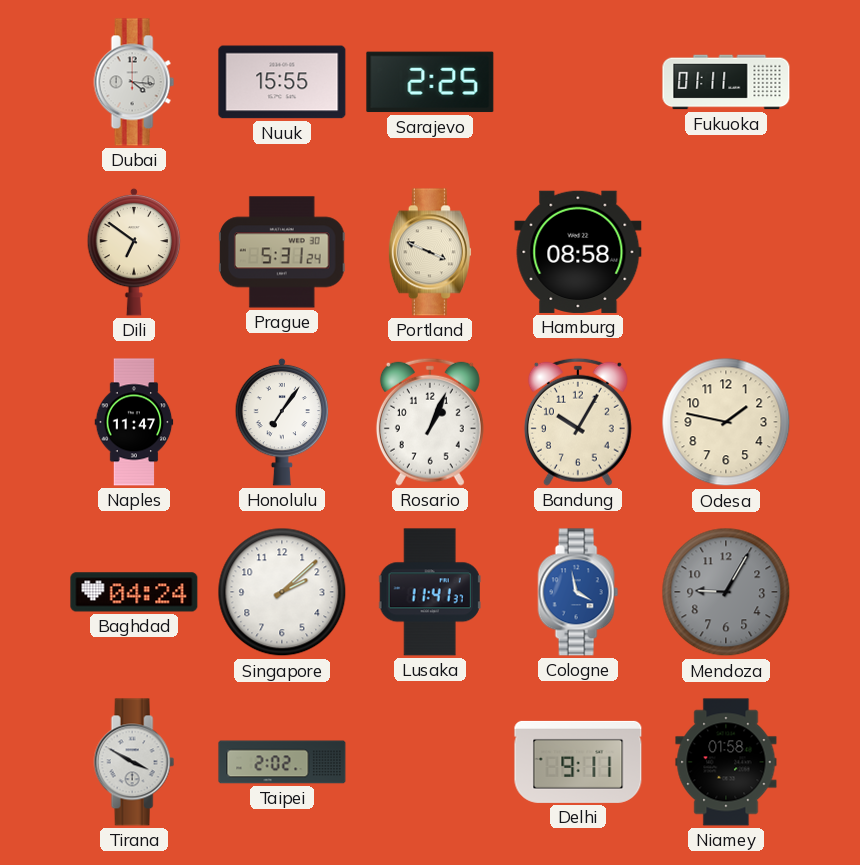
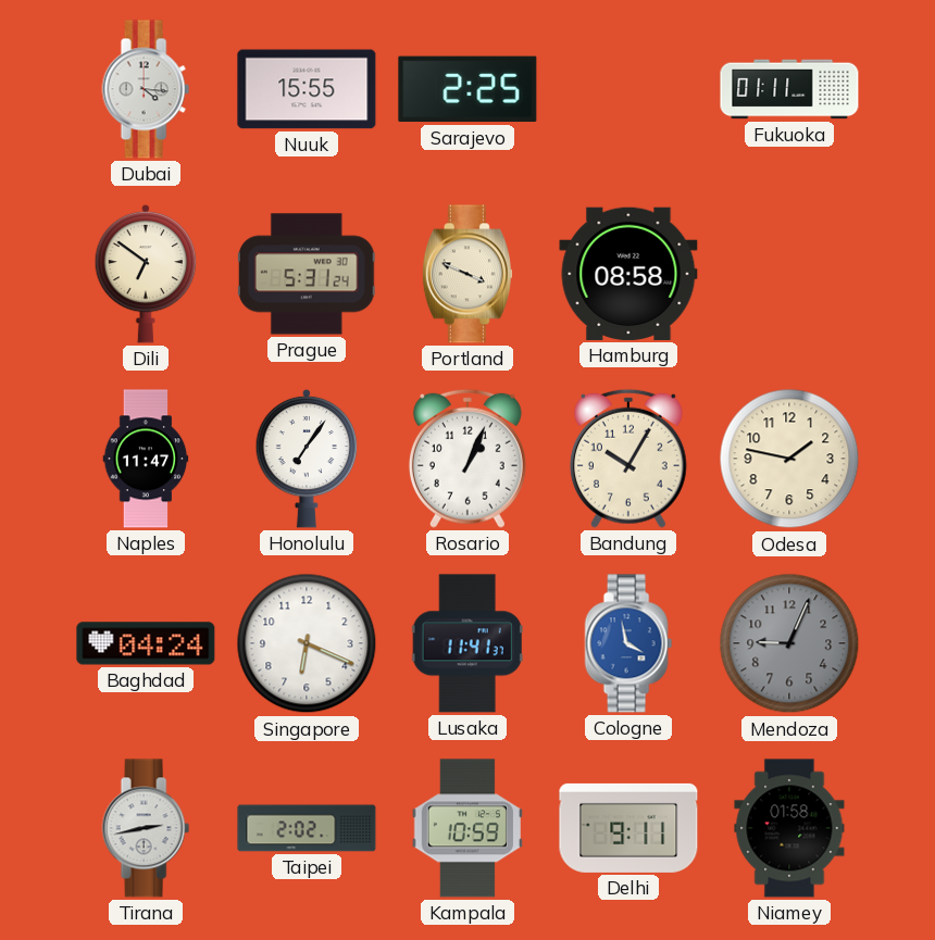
Singapore: 2:08 -> 6:19 (307, 643)
Mendoza: 9:05 -> 9:04 (789, 643)
Tirana: 3:50 -> 2:43 (146, 828)
Kampala: none -> 10:59 (467, 828)
